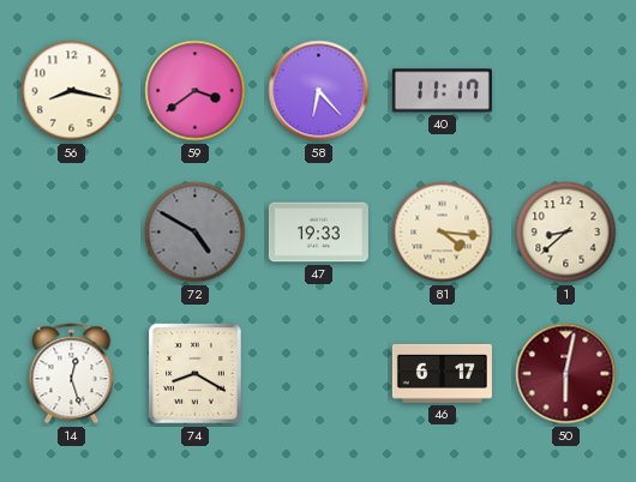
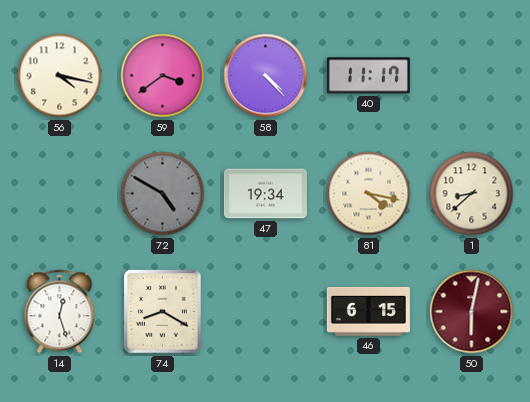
56: 8:17 -> 4:17 (60, 76)
58: 6:23 -> 4:23 (266, 76)
47: 19:33 -> 19:34 (265, 194)
81: 4:16 -> 4:17 (369, 194)
46: 6:17 -> 6:15 (368, 311)
